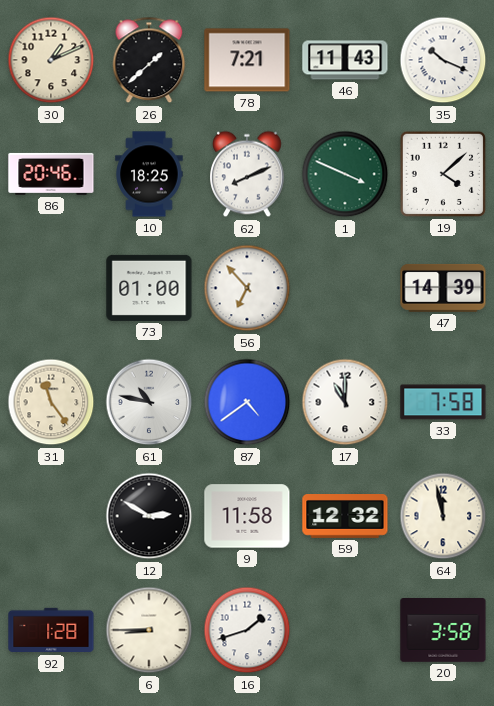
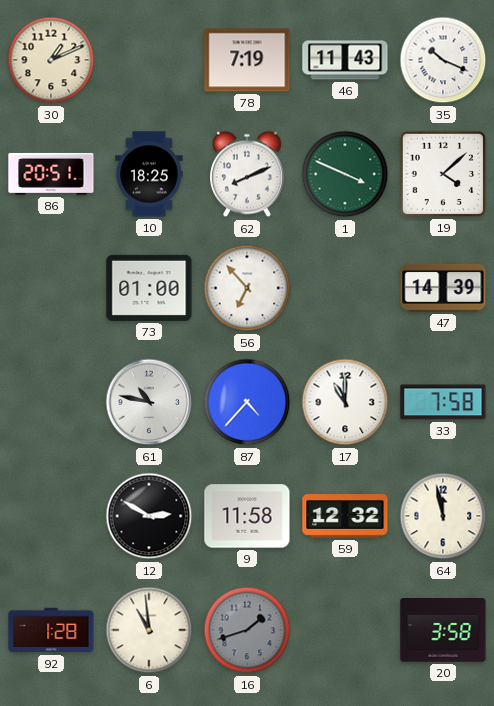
26: 1:38 -> none (149, 60)
78: 7:21 -> 7:19 (247, 60)
86: 20:46 -> 20:51 (51, 174)
31: 11:24 -> none (51, 402)
87: 4:39 -> 4:37 (247, 402)
6: 8:45 -> 10:59 (149, 630)
16 dial: white -> grey (247, 630)
